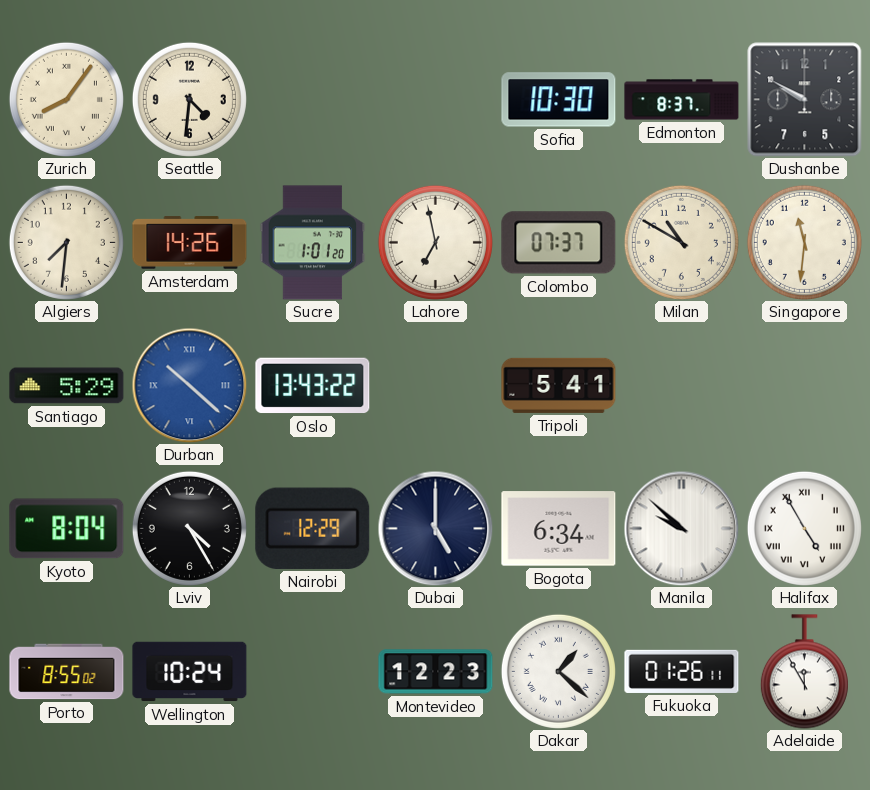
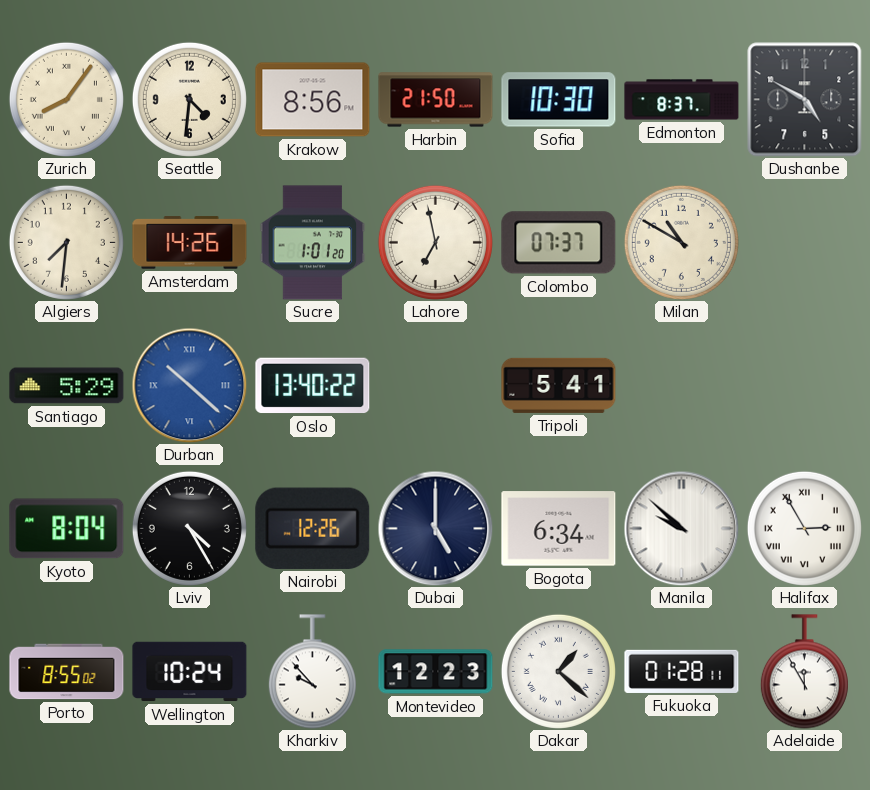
Krakow: none -> 8:56 (313, 100)
Harbin: none -> 21:50 (436, 100)
Dushanbe: 9:50 -> 4:50 (805, 100)
Singapore: 11:31 -> none (804, 242)
Oslo: 13:43 -> 13:40 (313, 386)
Nairobi: 12:29 -> 12:26 (313, 528)
Halifax: 4:55 -> 2:55 (804, 528)
Kharkiv: none -> 9:53 (312, 672)
Fukuoka: 01:26 -> 01:28 (682, 671)
